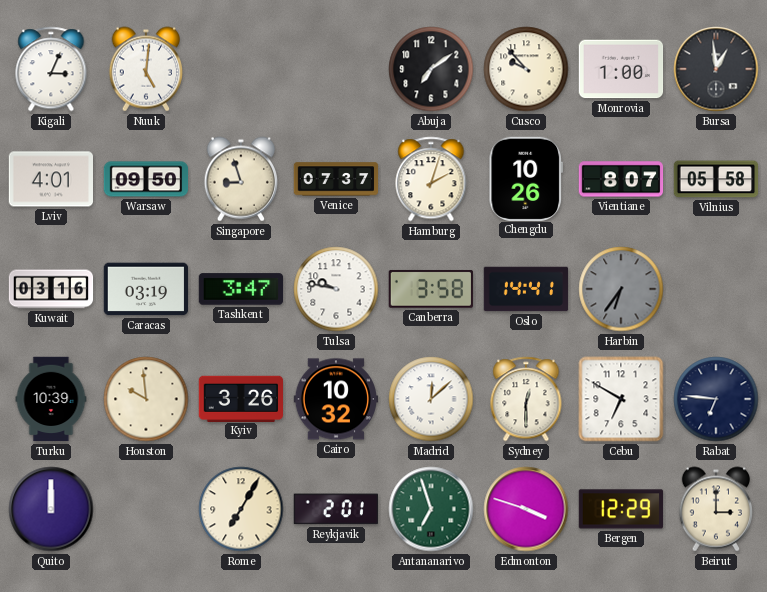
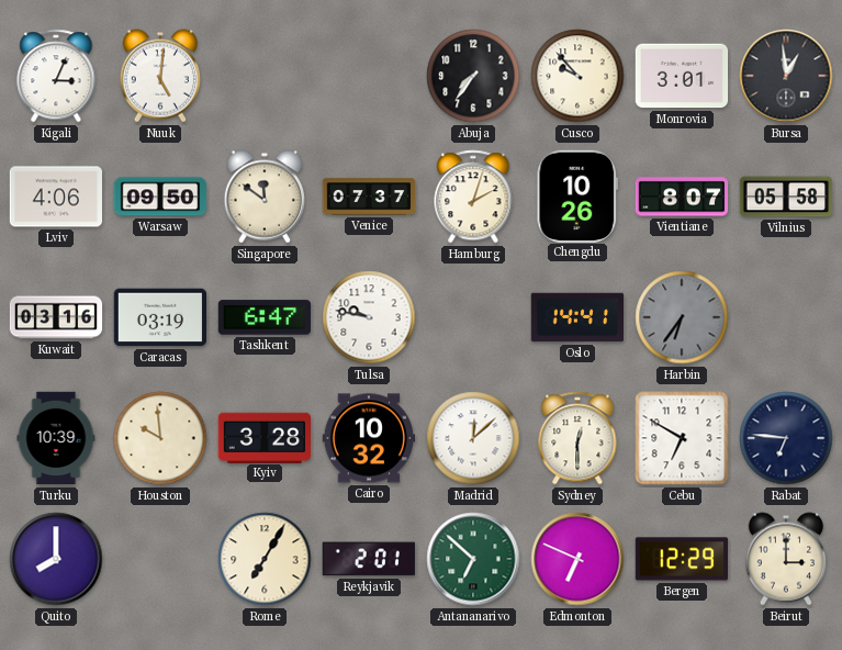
Abuja: 7:09 -> 7:36 (473, 76)
Monrovia: 1:00 -> 3:01 (682, 76)
Lviv: 4:01 -> 4:06 (56, 197)
Singapore: 8:57 -> 11:51 (263, 197)
Tashkent: 3:47 -> 6:47 (265, 317)
Canberra: 3:58 -> none (431, 289)
Kyiv: 3:26 -> 3:28 (265, 437)
Quito: 12:00 -> 8:00 (56, 559)
Antananarivo: 6:57 -> 6:52 (473, 559)
Edmonton: 3:48 -> 6:49 (577, 559)
